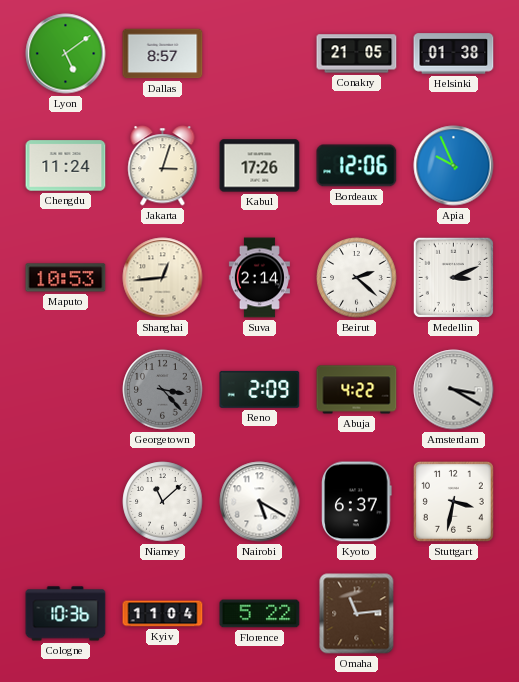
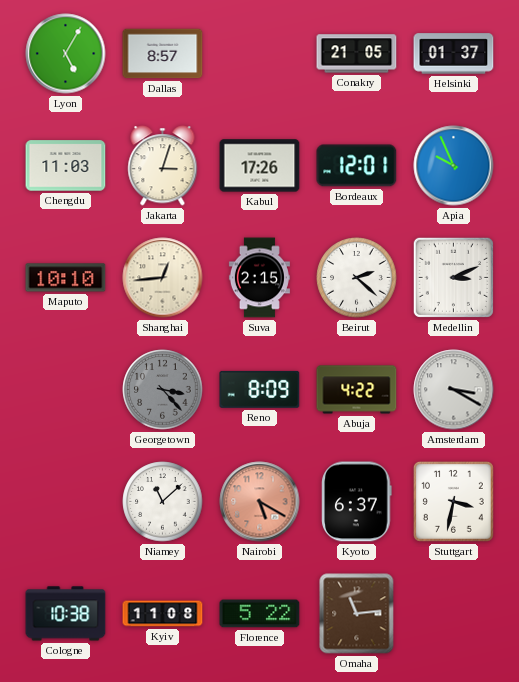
Lyon: 5:09 -> 5:05 (66, 54)
Helsinki: 01:38 -> 01:37 (454, 54)
Chengdu: 11:24 -> 11:03 (66, 166)
Bordeaux: 12:06 -> 12:01 (357, 166)
Maputo: 10:53 -> 10:10 (66, 278)
Suva: 2:14 -> 2:15 (259, 278)
Reno: 2:09 -> 8:09 (260, 389)
Nairobi dial: white -> salmon (260, 502)
Cologne: 10:36 -> 10:38 (66, 614)
Kyiv: 11:04 -> 11:08 (163, 614)
